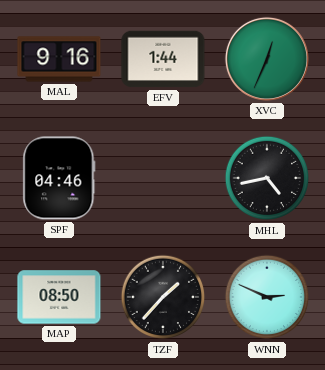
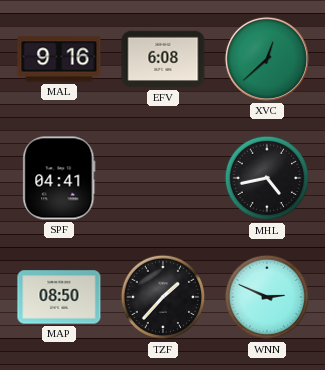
EFV: 1:44 -> 6:08 (163, 59)
XVC: 12:34 -> 12:38 (267, 59)
SPF: 04:46 -> 04:41 (59, 178)
